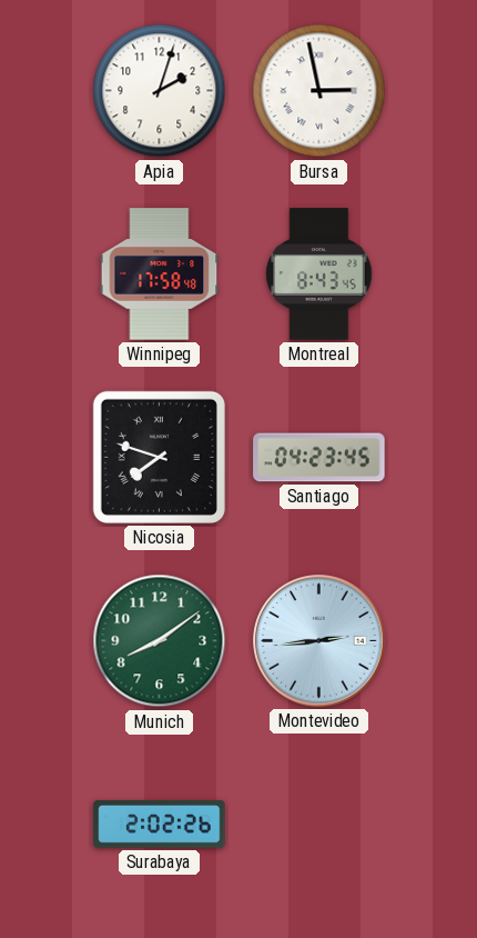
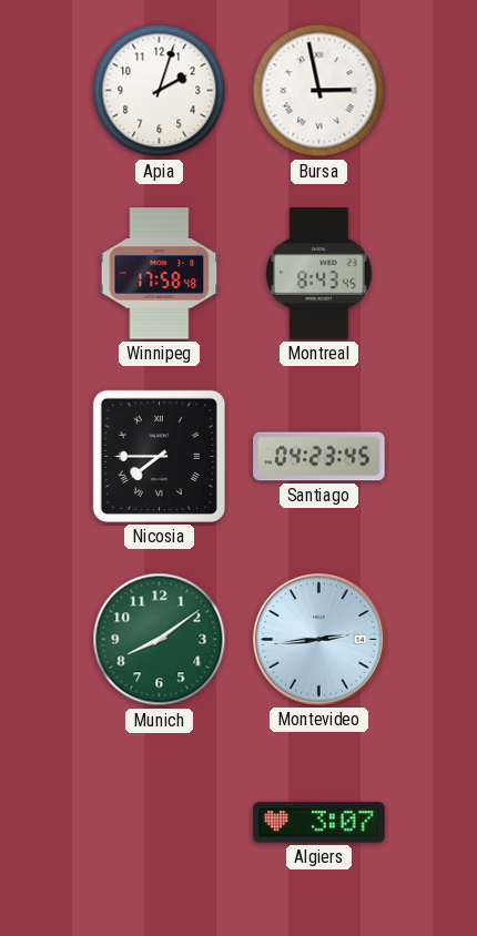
Nicosia: 7:48 -> 7:45 (159, 456)
Surabaya: 2:02 -> none (160, 824)
Algiers: none -> 3:07 (319, 823)
